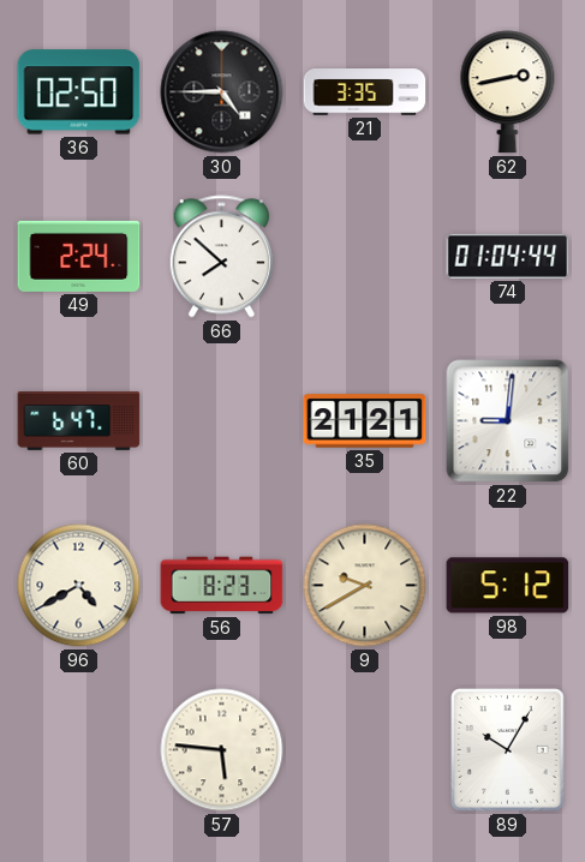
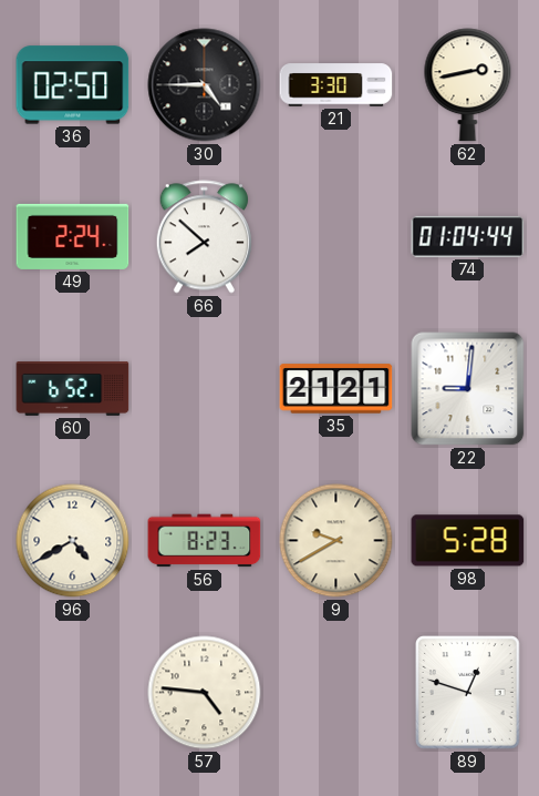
21: 3:35 -> 3:30 (336, 85)
60: 6:47 -> 6:52 (73, 389)
98: 5:12 -> 5:28 (468, 541)
57: 5:46 -> 4:46 (205, 693)
89: 10:05 -> 12:48 (468, 693)
